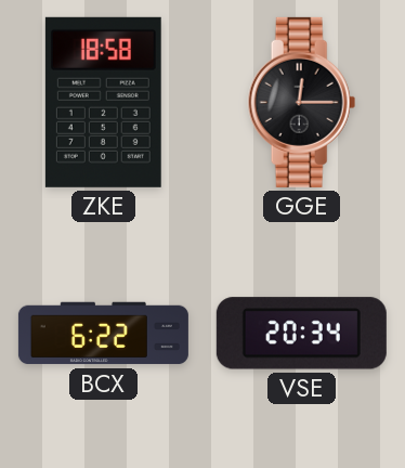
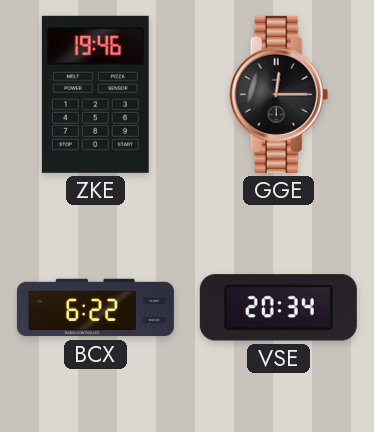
ZKE: 18:58 -> 19:46 (95, 94)
